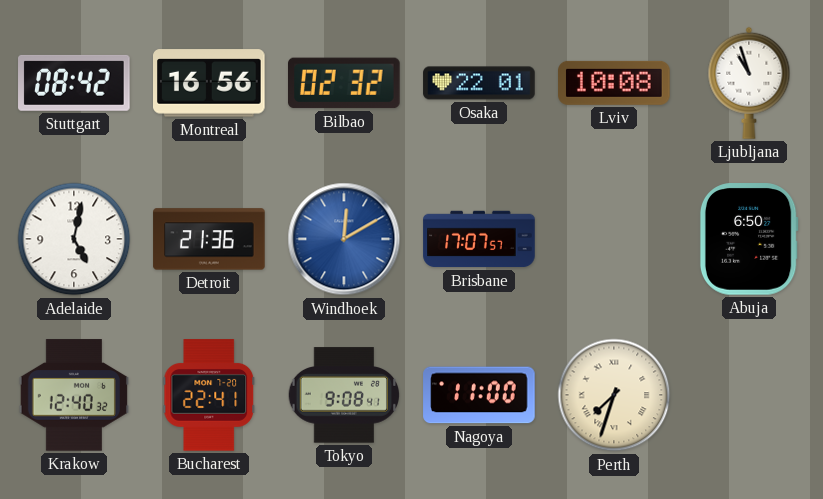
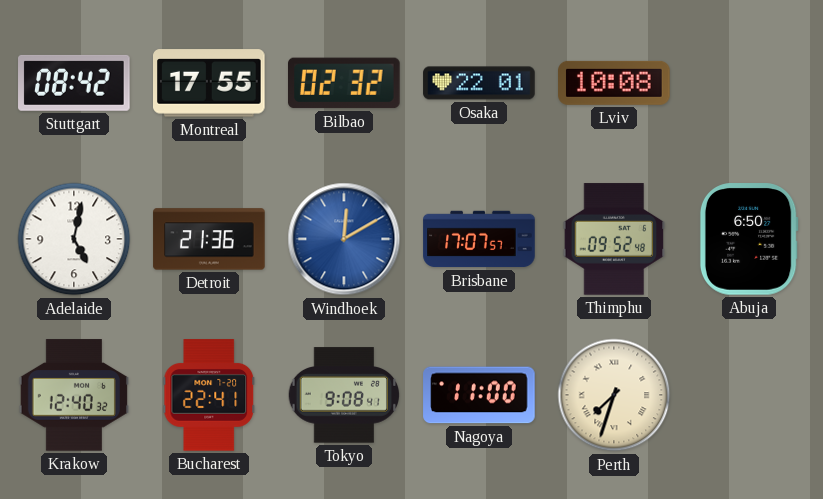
Montreal: 16:56 -> 17:55 (209, 83)
Ljubljana: 10:57 -> none (749, 83)
Thimphu: none -> 09:52 (614, 239)
